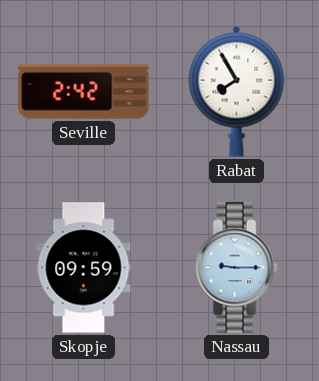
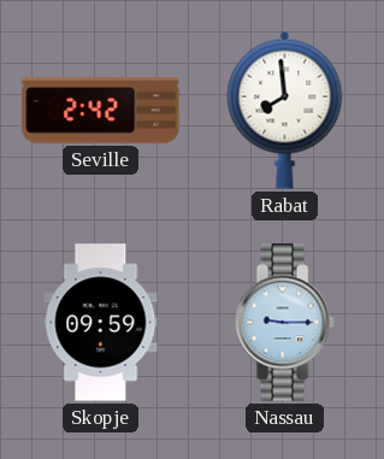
Rabat: 7:55 -> 7:59 (285, 110)
